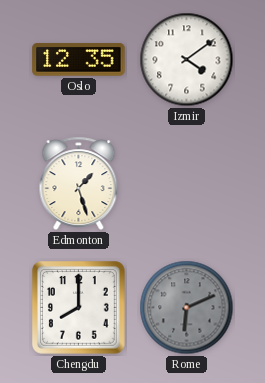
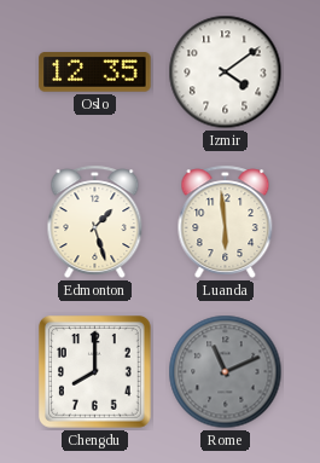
Luanda: none -> 5:59 (226, 221)
Rome: 6:11 -> 11:11 (226, 372)
